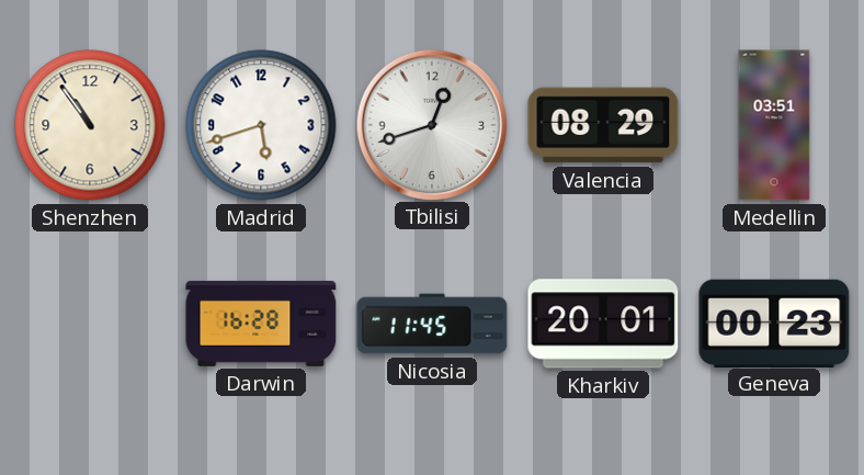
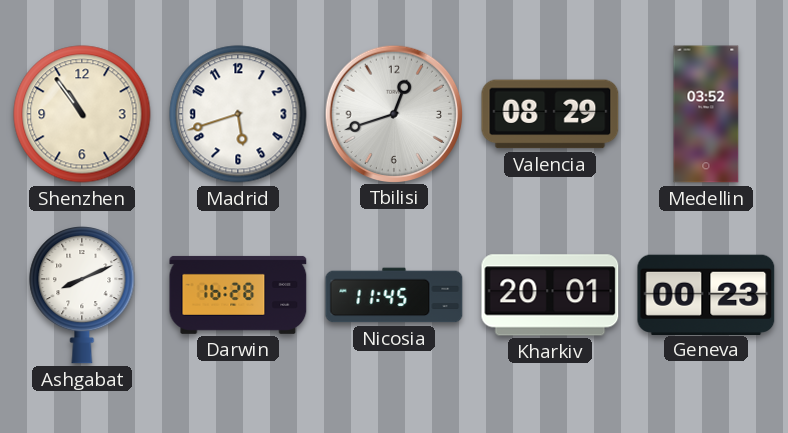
Medellin: 03:51 -> 03:52 (706, 114)
Ashgabat: none -> 8:11 (82, 295)
